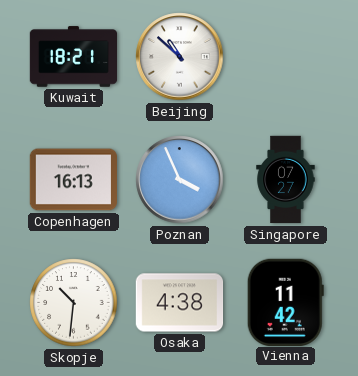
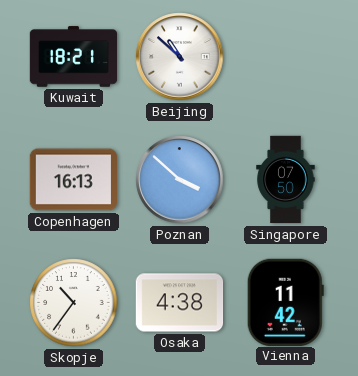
Poznan: 3:56 -> 3:52 (180, 180)
Singapore: 07:27 -> 07:50 (286, 180)
Skopje: 10:31 -> 10:36 (74, 303)
